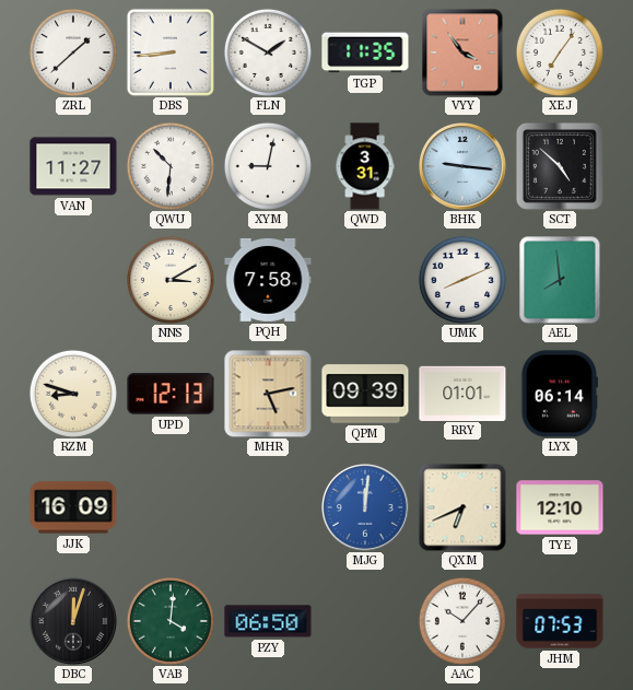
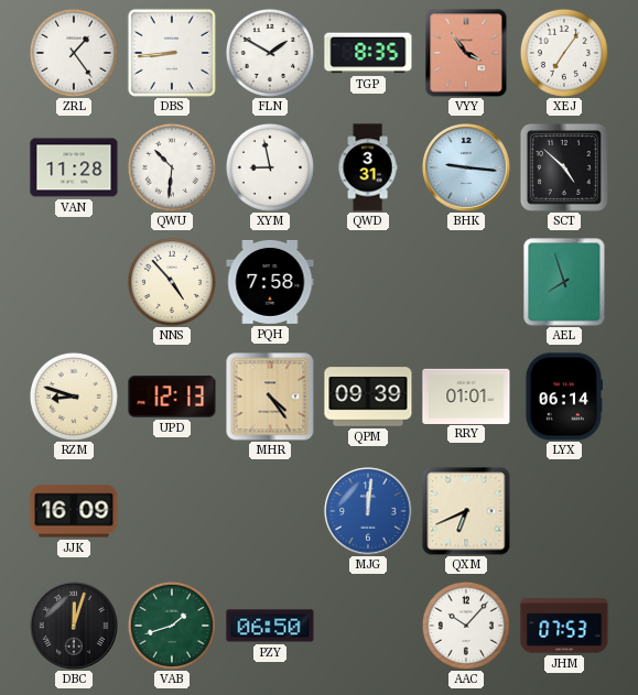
ZRL: 1:38 -> 1:24 (74, 53)
TGP: 11:35 -> 8:35 (368, 53)
VAN: 11:27 -> 11:28 (74, 167)
XYM: 9:02 -> 8:58 (270, 167)
NNS: 3:10 -> 4:53 (172, 282)
UMK: 8:11 -> none (462, 280)
AEL: 7:59 -> 7:57 (564, 282)
MHR: 5:13 -> 4:24 (270, 397)
TYE: 12:10 -> none (560, 507)
VAB: 4:01 -> 1:42 (172, 626)
